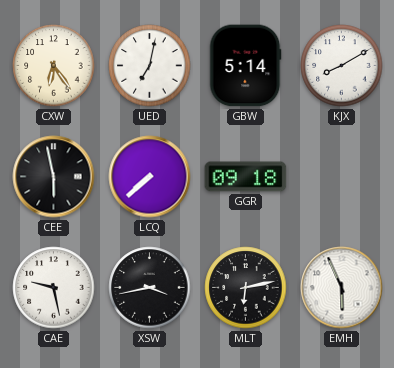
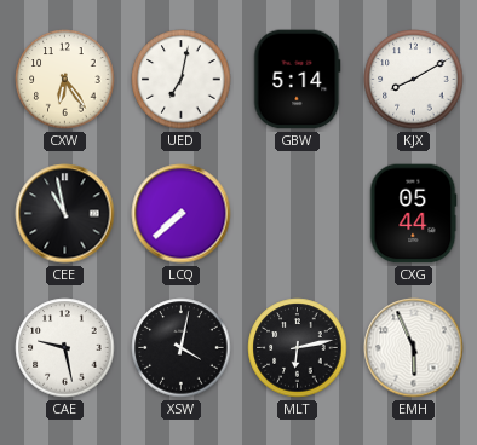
CEE: 5:58 -> 10:58 (65, 214)
GGR: 09:18 -> none (246, 177)
CXG: none -> 05:44 (413, 214)
XSW: 3:43 -> 4:02 (182, 348)
